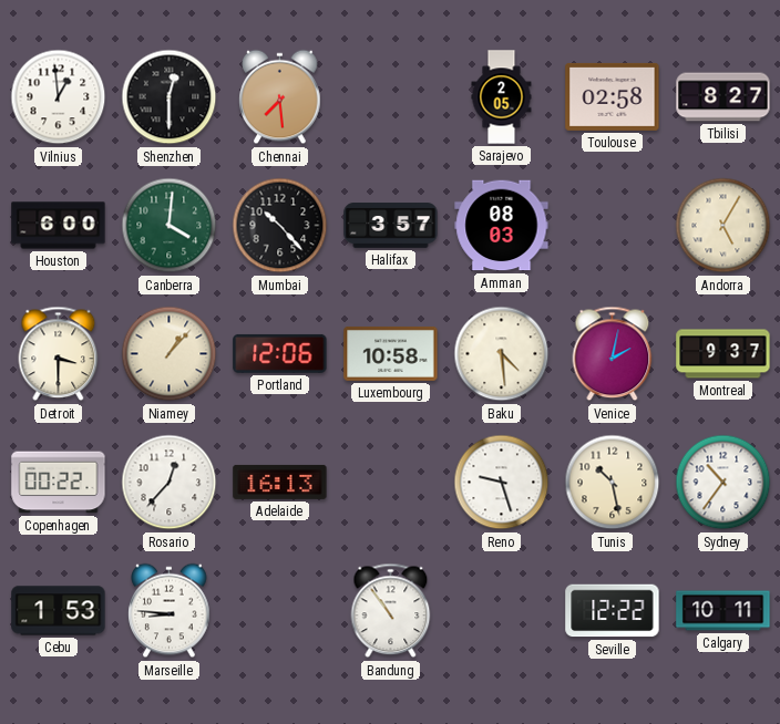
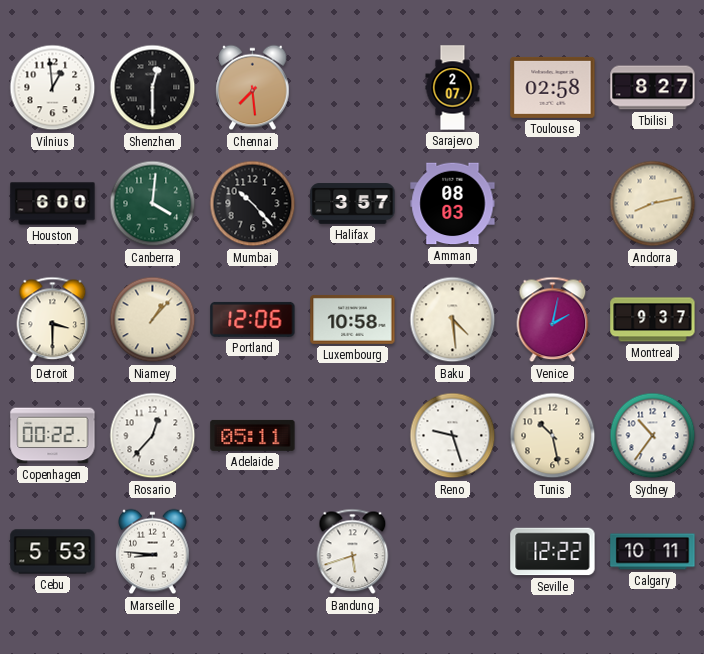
Sarajevo: 2:05 -> 2:07 (453, 88)
Andorra: 5:05 -> 8:13 (653, 204)
Adelaide: 16:13 -> 05:11 (253, 435)
Cebu: 1:53 -> 5:53 (53, 552)
Bandung: 10:54 -> 5:42 (353, 552)
